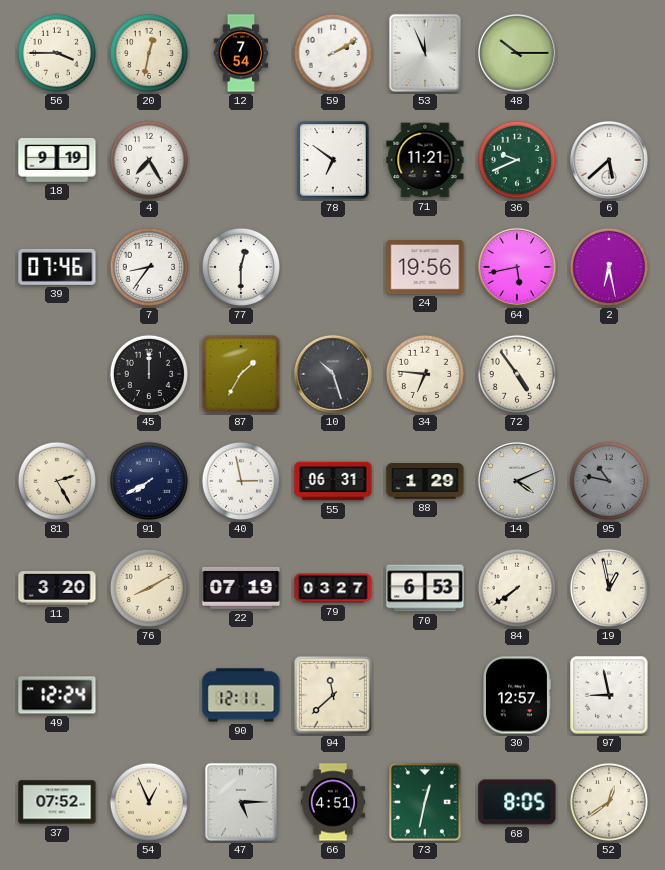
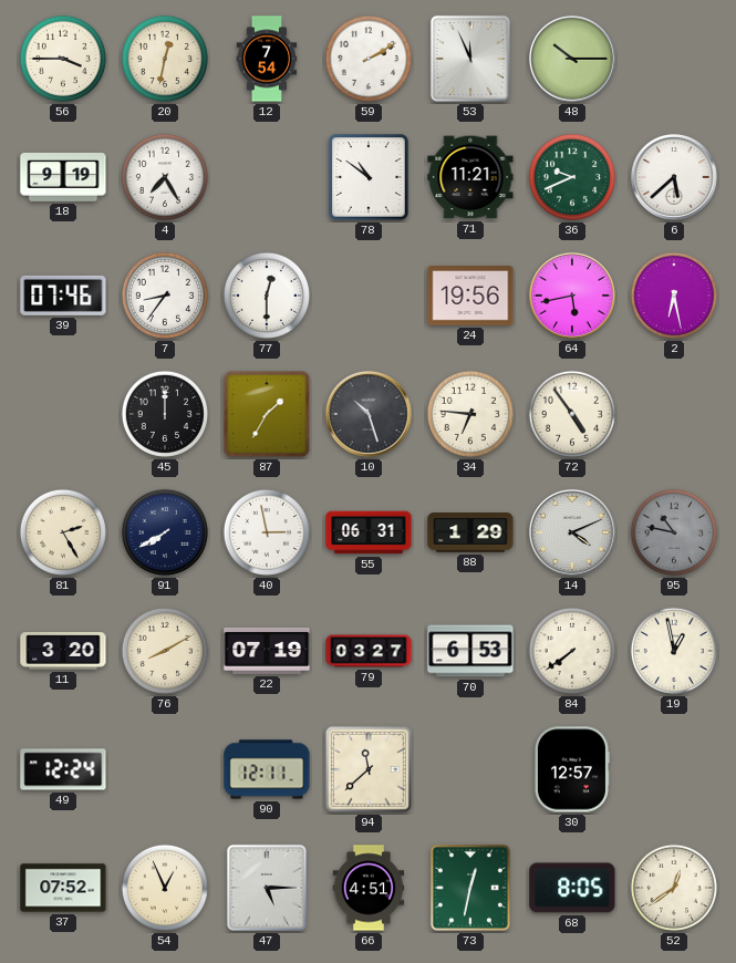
78: 6:51 -> 10:51 (369, 177)
97: 8:58 -> none (609, 695)
